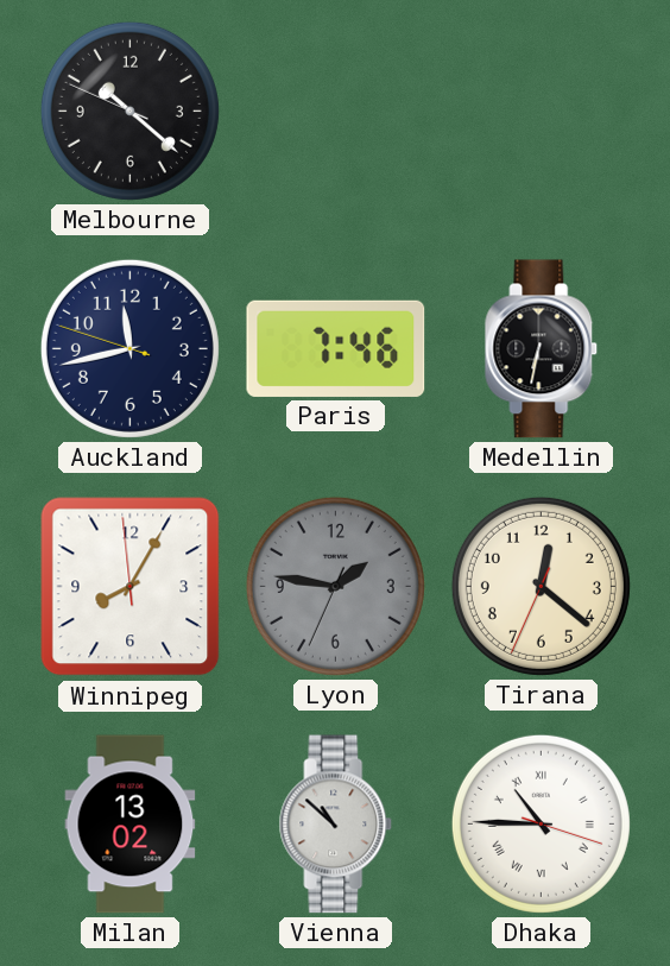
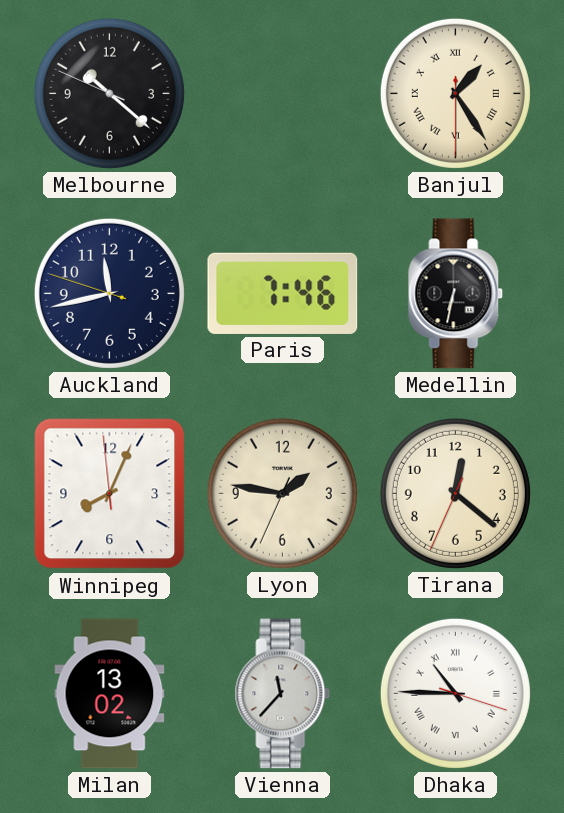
Banjul: none -> 1:24 (455, 93)
Winnipeg: 8:04 -> 8:03 (110, 494)
Lyon dial: grey -> cream (282, 493)
Vienna: 10:52 -> 11:37 (283, 694)
